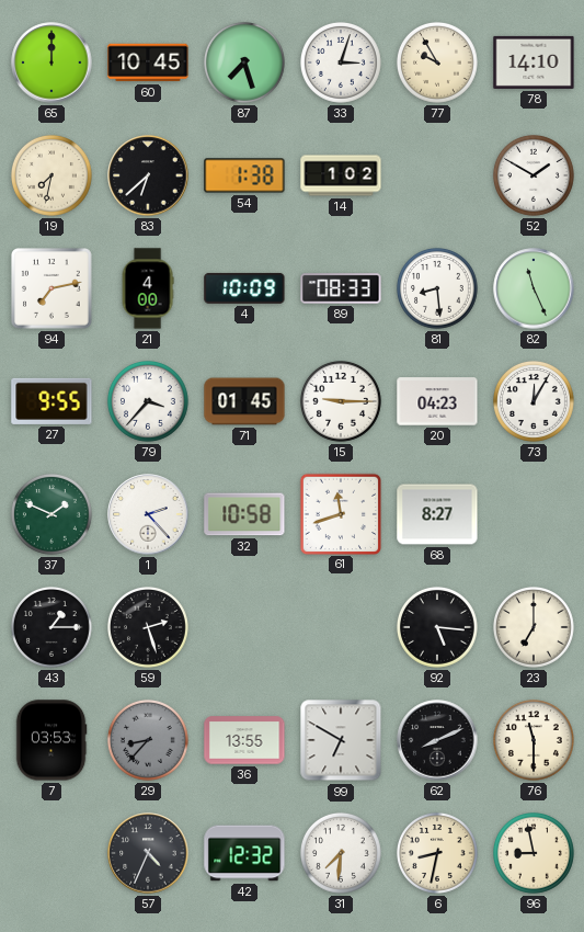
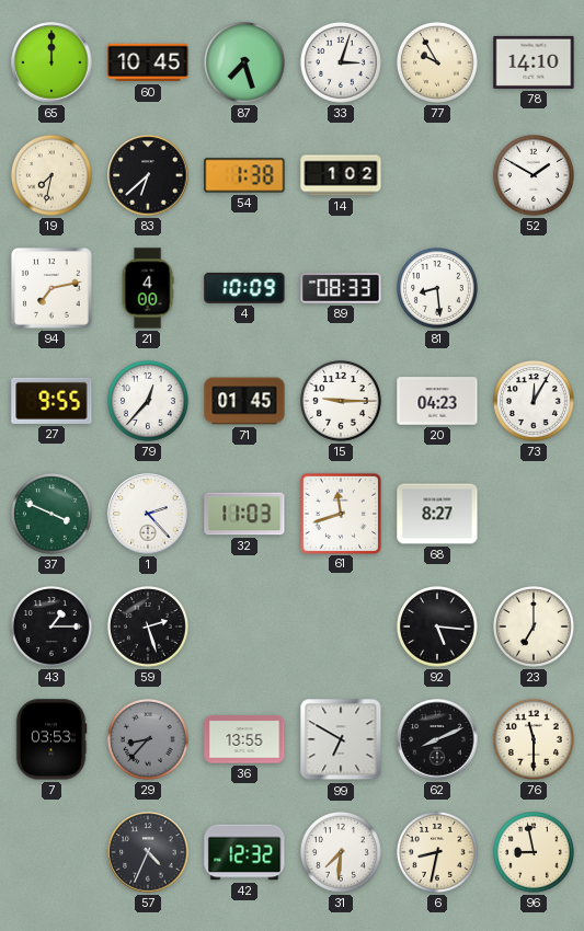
82: 11:26 -> none (534, 288)
79: 3:37 -> 12:37 (148, 401)
37: 1:49 -> 3:49 (51, 514)
32: 10:58 -> 11:03 (244, 514)
